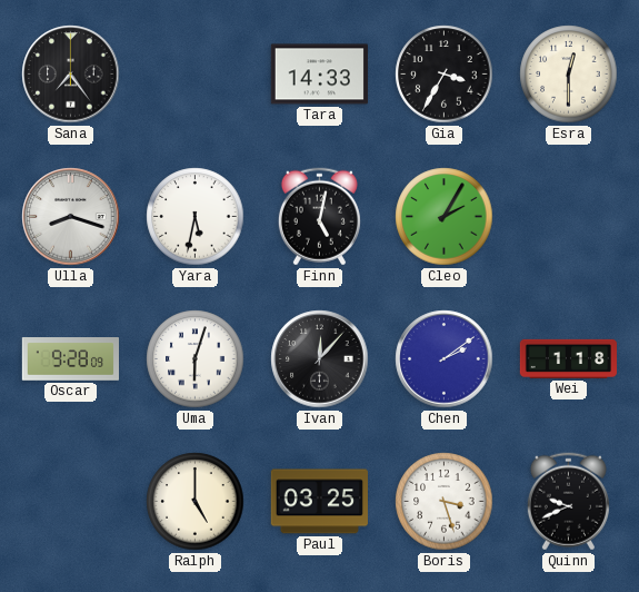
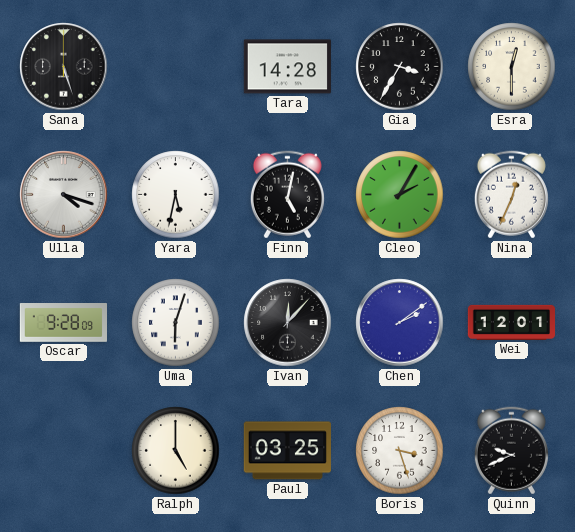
Sana: 7:24 -> 5:27 (64, 67)
Tara: 14:33 -> 14:28 (287, 67)
Ulla: 8:18 -> 4:18 (64, 195)
Nina: none -> 12:34 (511, 195)
Wei: 1:18 -> 12:01 (512, 322)
